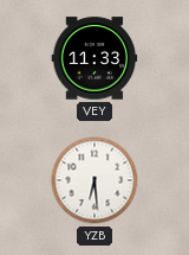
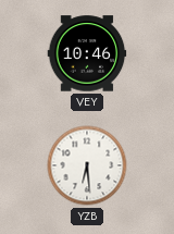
VEY: 11:33 -> 10:46 (87, 53)
